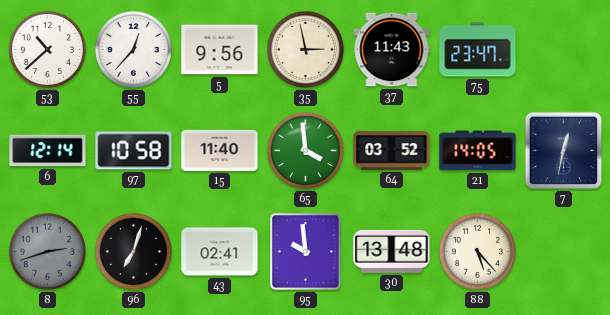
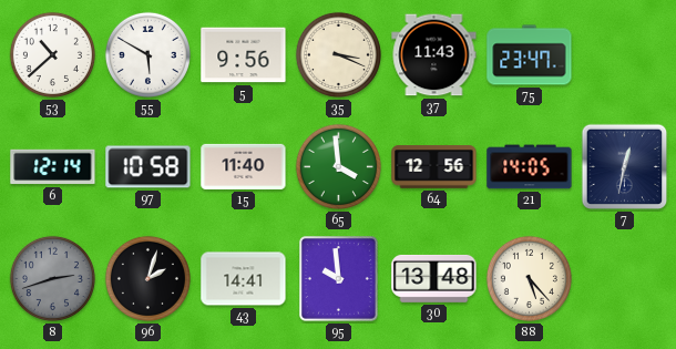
55: 12:37 -> 5:50 (147, 54)
35: 2:58 -> 3:19 (338, 54)
64: 03:52 -> 12:56 (434, 167)
96: 7:03 -> 2:03 (147, 278)
43: 02:41 -> 14:41 (244, 279)
